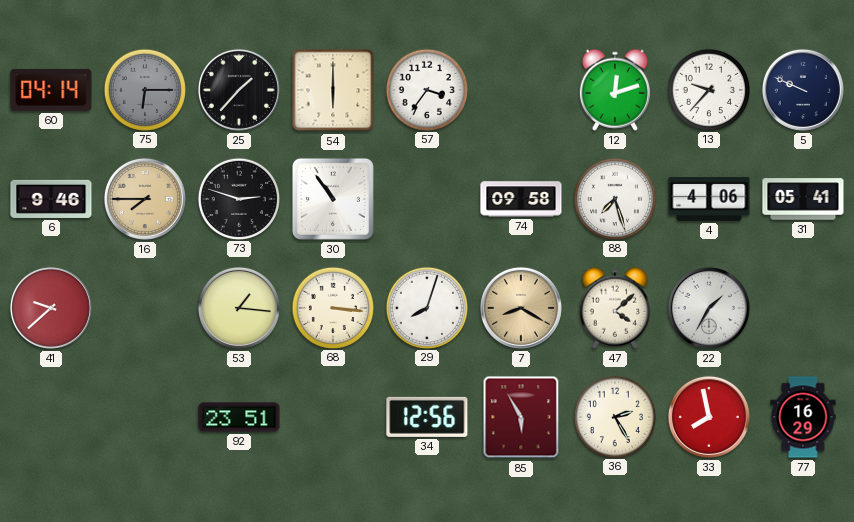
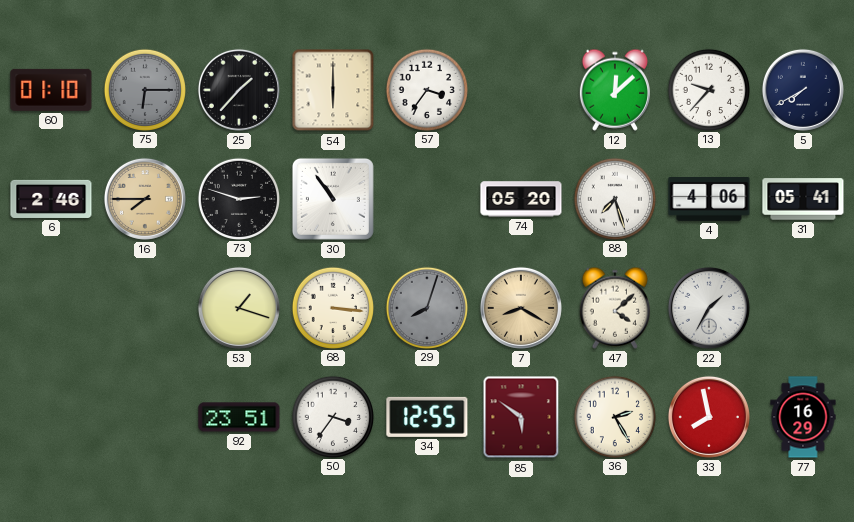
60: 04:14 -> 01:10 (51, 90)
12: 12:12 -> 12:08 (615, 90)
5: 9:49 -> 7:40 (803, 90)
6: 9:46 -> 2:46 (51, 199)
74: 09:58 -> 05:20 (521, 199)
41: 9:38 -> none (51, 308)
53: 1:16 -> 1:18 (239, 308)
29 dial: white -> grey (426, 307)
50: none -> 3:36 (332, 416)
34: 12:56 -> 12:55 (427, 417)
85: 5:55 -> 5:51 (521, 417)
